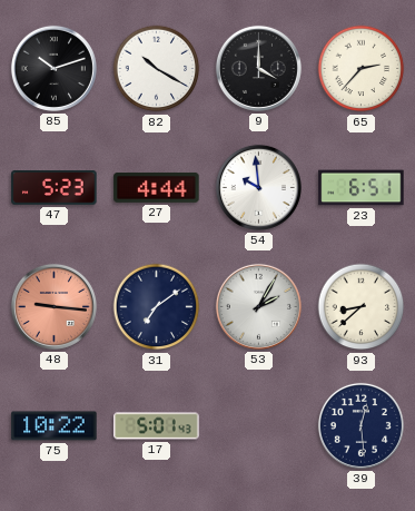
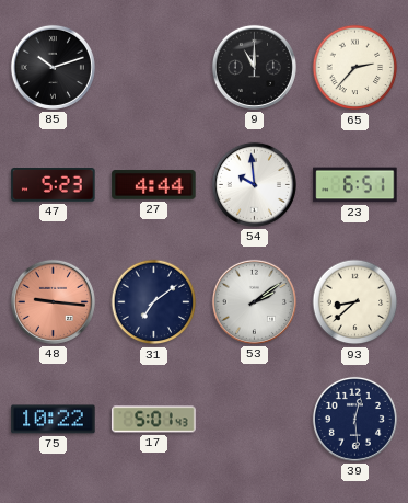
82: 10:20 -> none (157, 69)
9: 4:00 -> 11:00 (254, 67)
53: 2:05 -> 2:09 (254, 301)
